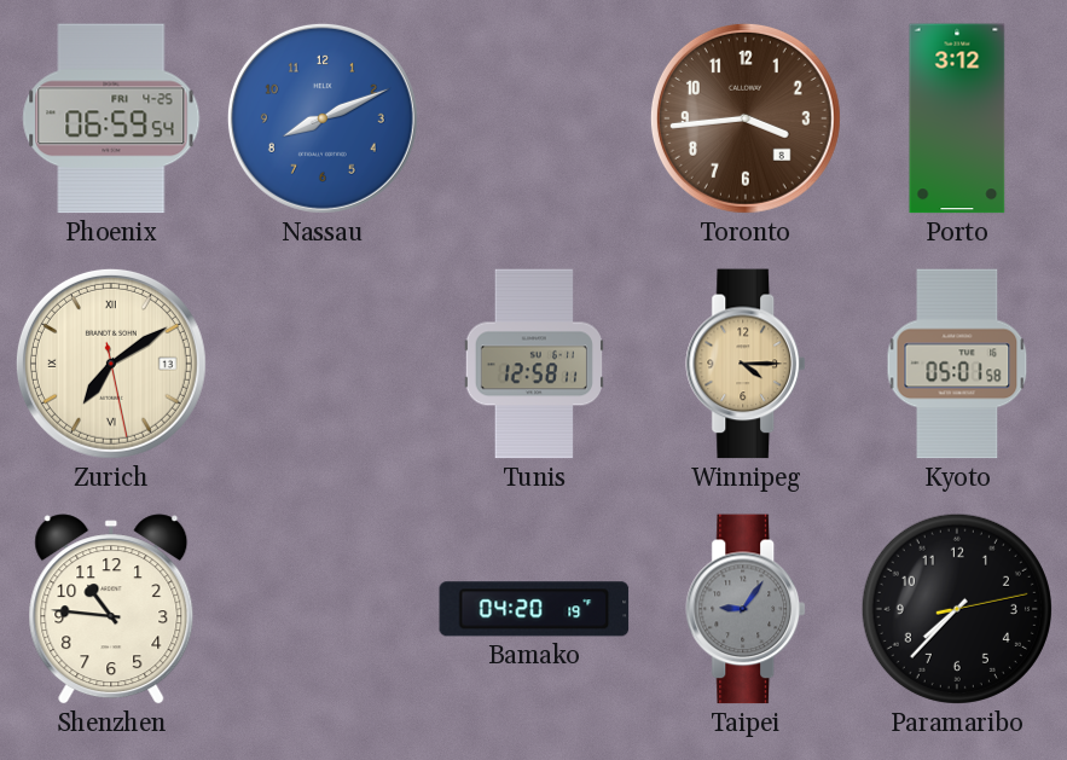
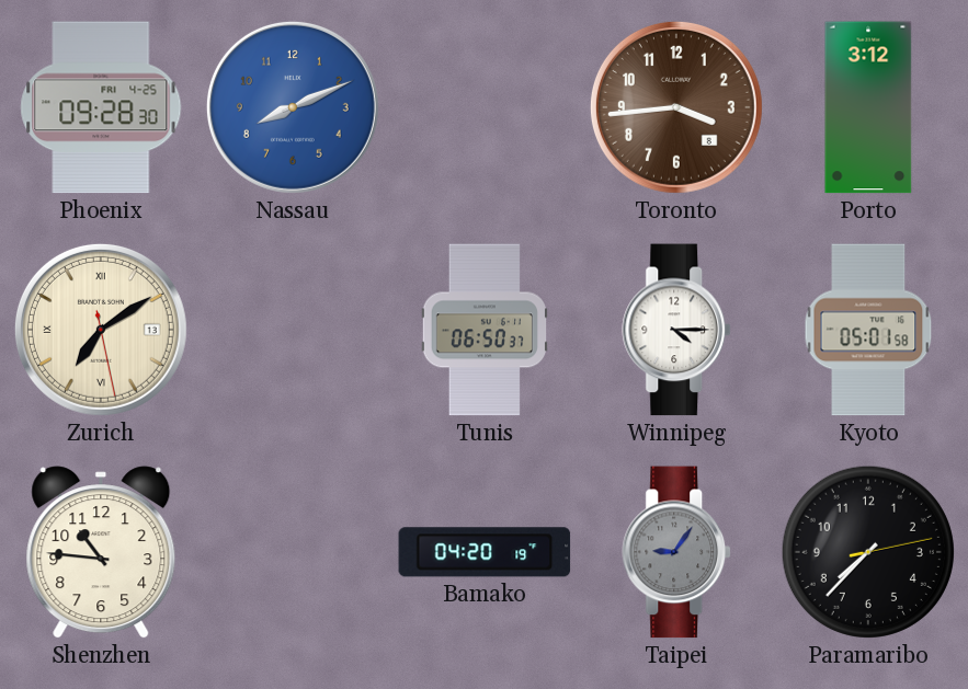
Phoenix: 06:59 -> 09:28 (101, 107)
Tunis: 12:58 -> 06:50 (485, 330)
Winnipeg dial: champagne -> white (677, 330)
